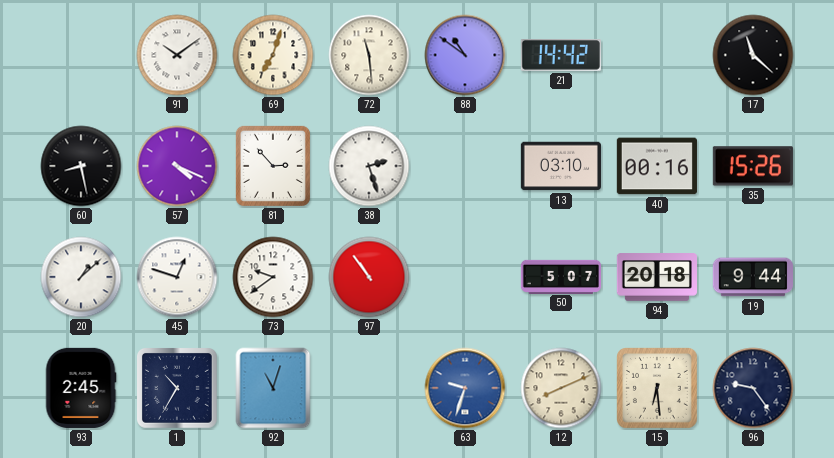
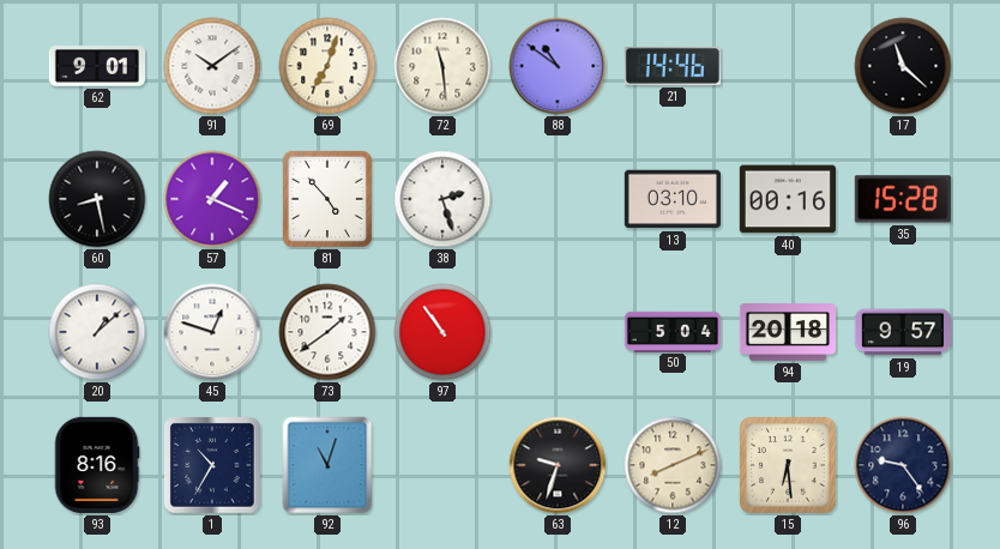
62: none -> 9:01 (96, 66)
21: 14:42 -> 14:46 (673, 67)
57: 4:19 -> 1:19 (212, 199)
81: 2:53 -> 4:53 (327, 199)
35: 15:26 -> 15:28 (903, 199)
73: 9:39 -> 1:39 (327, 332)
50: 5:07 -> 5:04 (671, 331)
19: 9:44 -> 9:57 (903, 332)
93: 2:45 -> 8:16 (97, 465)
63 dial: blue -> black (558, 465)
